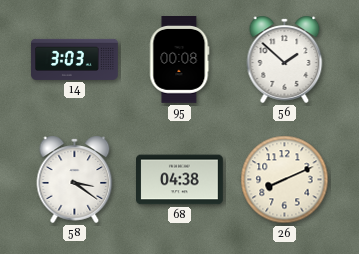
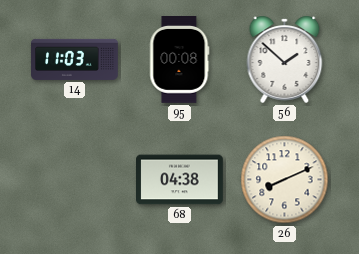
14: 3:03 -> 11:03 (75, 59)
58: 3:21 -> none (75, 179)
